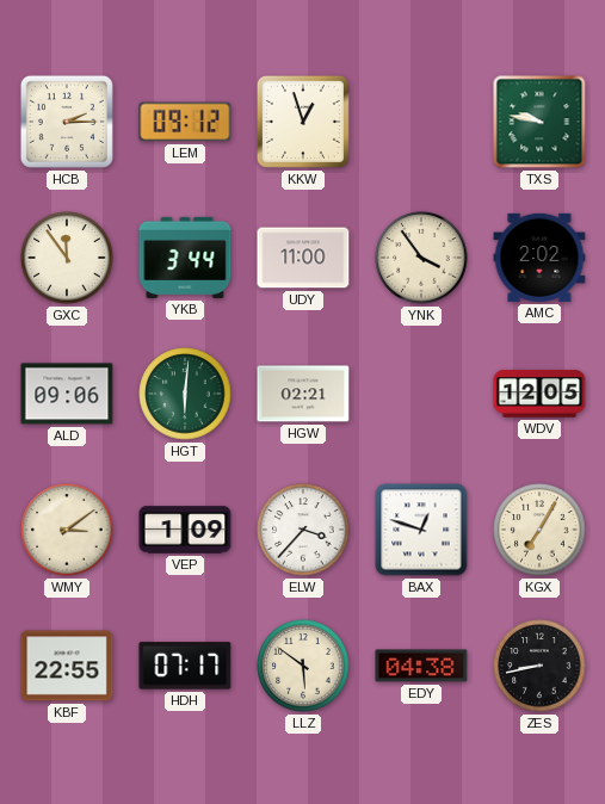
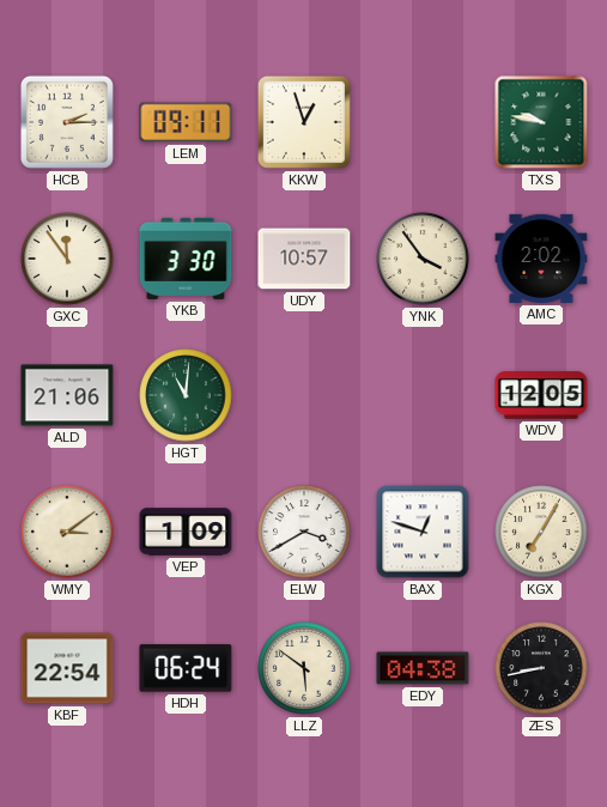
LEM: 09:12 -> 09:11 (186, 122)
YKB: 3:44 -> 3:30 (186, 259)
UDY: 11:00 -> 10:57 (304, 259)
ALD: 09:06 -> 21:06 (67, 395)
HGT: 6:01 -> 11:01 (186, 395)
HGW: 02:21 -> none (303, 394)
ELW: 3:37 -> 3:40 (304, 532)
KBF: 22:55 -> 22:54 (67, 668)
HDH: 07:17 -> 06:24 (186, 668)
